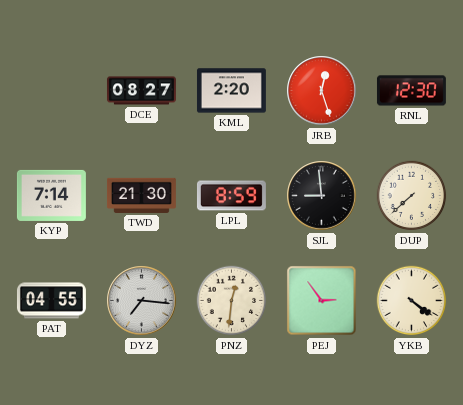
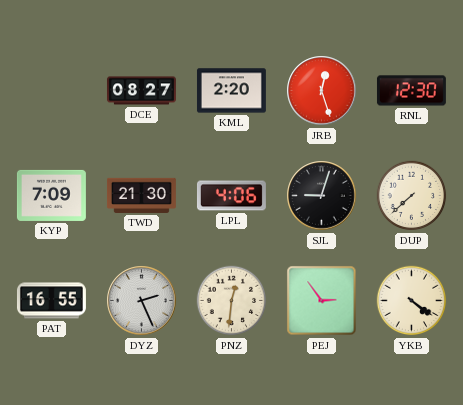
KYP: 7:14 -> 7:09 (51, 195)
LPL: 8:59 -> 4:06 (231, 196)
SJL: 8:59 -> 9:03 (322, 196)
PAT: 04:55 -> 16:55 (51, 301)
DYZ: 7:16 -> 2:26 (142, 301)
